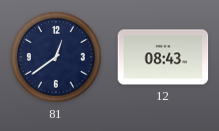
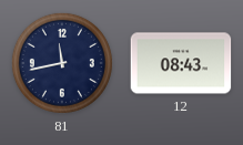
81: 12:39 -> 11:43 (62, 63)
